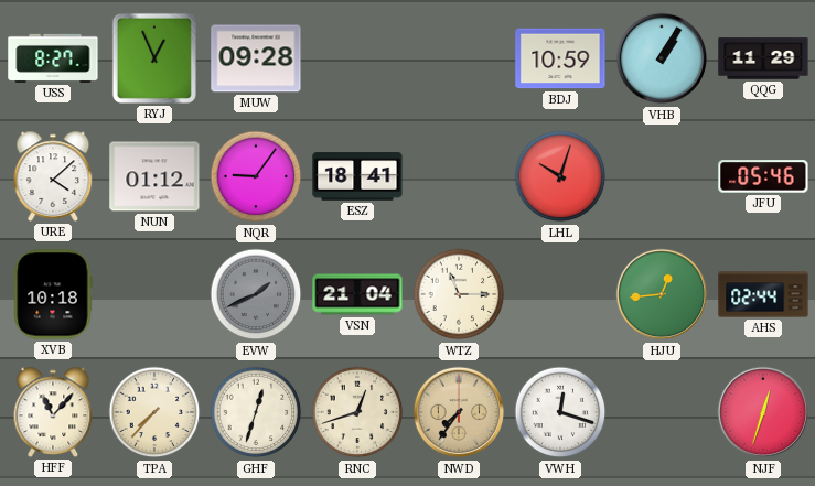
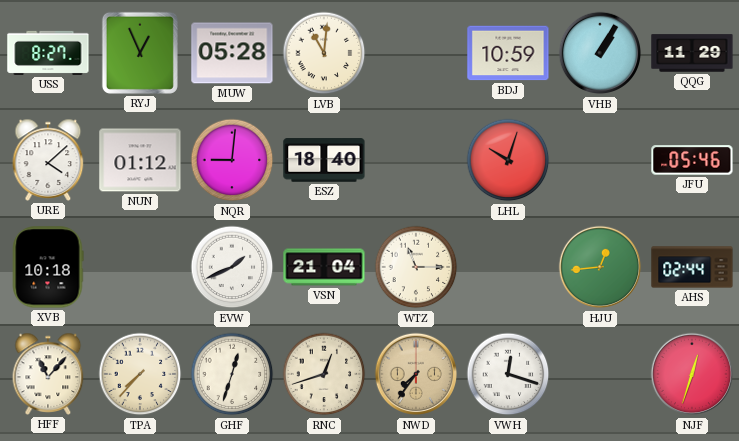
MUW: 09:28 -> 05:28 (232, 53)
LVB: none -> 11:01 (324, 53)
NQR: 9:06 -> 9:01 (232, 160)
ESZ: 18:41 -> 18:40 (324, 160)
EVW dial: grey -> white (232, 267)
